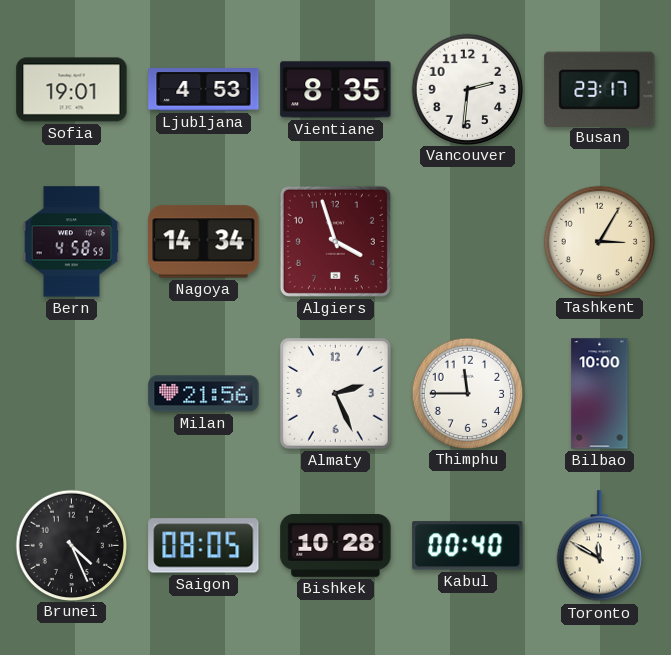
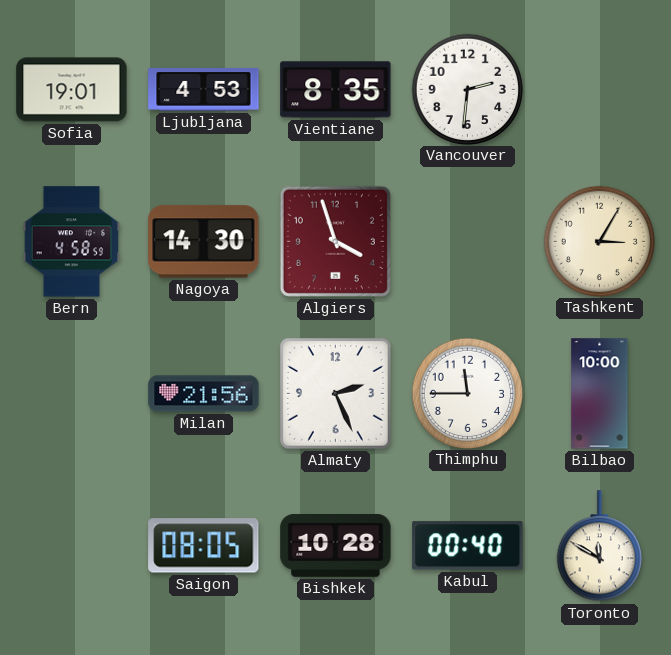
Busan: 23:17 -> none (600, 89)
Nagoya: 14:34 -> 14:30 (204, 242)
Brunei: 4:26 -> none (71, 545)
